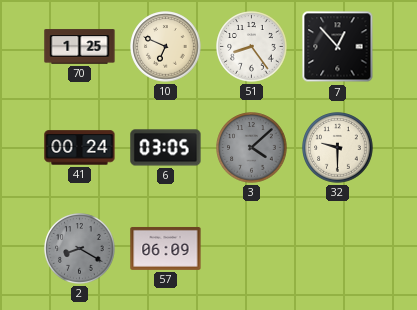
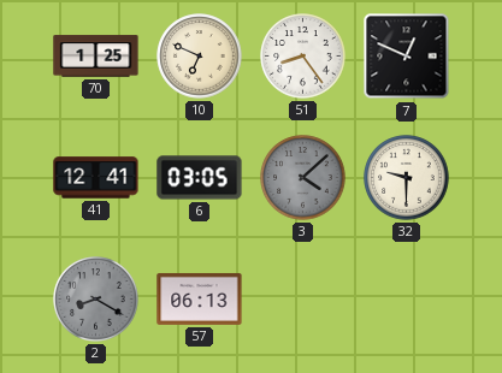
7: 12:53 -> 12:49 (407, 57)
41: 00:24 -> 12:41 (96, 178)
57: 06:09 -> 06:13 (200, 298)
